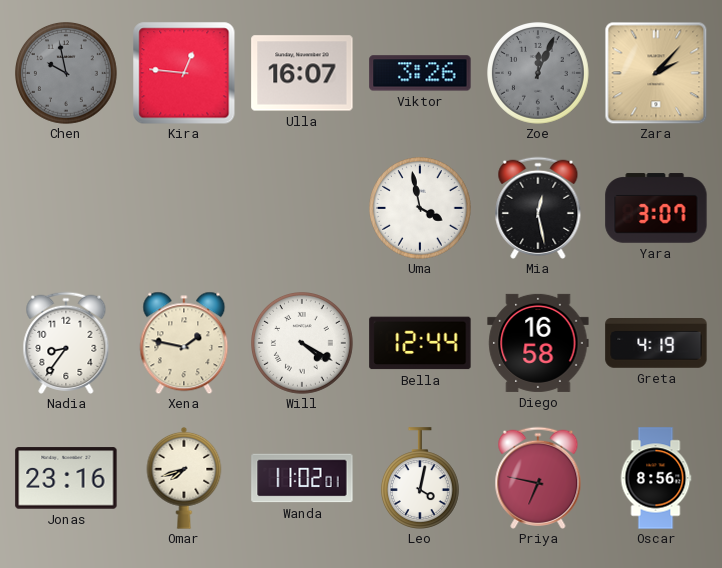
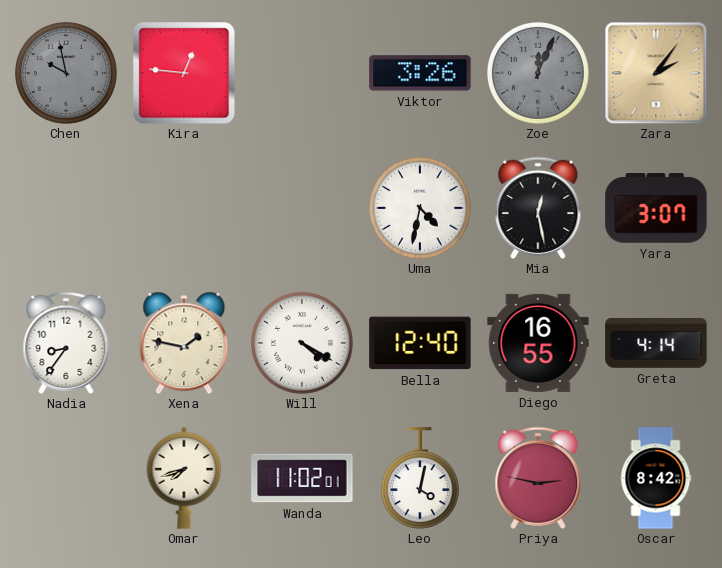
Ulla: 16:07 -> none (302, 73)
Zara: 2:07 -> 2:06 (656, 73)
Uma: 3:58 -> 4:32 (421, 209)
Bella: 12:44 -> 12:40 (420, 343)
Diego: 16:58 -> 16:55 (538, 343)
Greta: 4:19 -> 4:14 (656, 344)
Jonas: 23:16 -> none (66, 478)
Priya: 6:47 -> 2:47 (538, 478)
Oscar: 8:56 -> 8:42 (656, 478)
